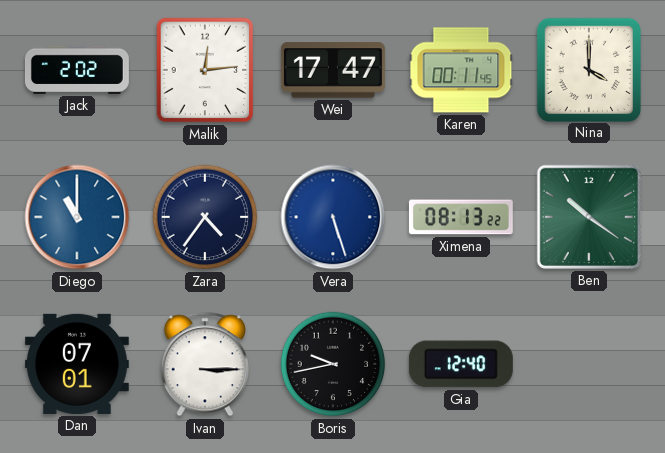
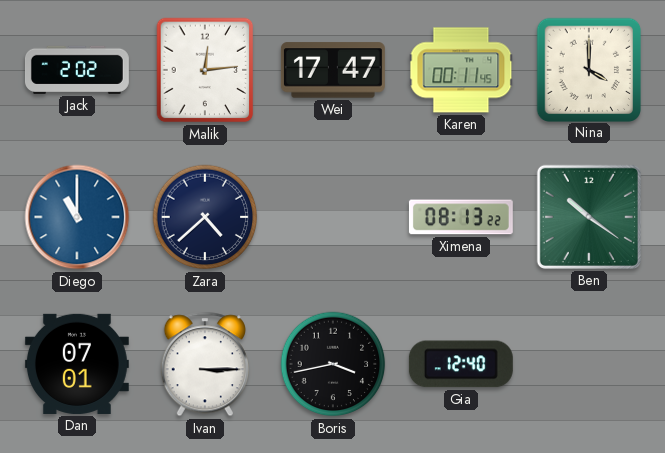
Zara: 4:36 -> 4:38 (205, 217)
Vera: 5:27 -> none (333, 217)
Boris: 9:43 -> 3:43 (333, 364)
